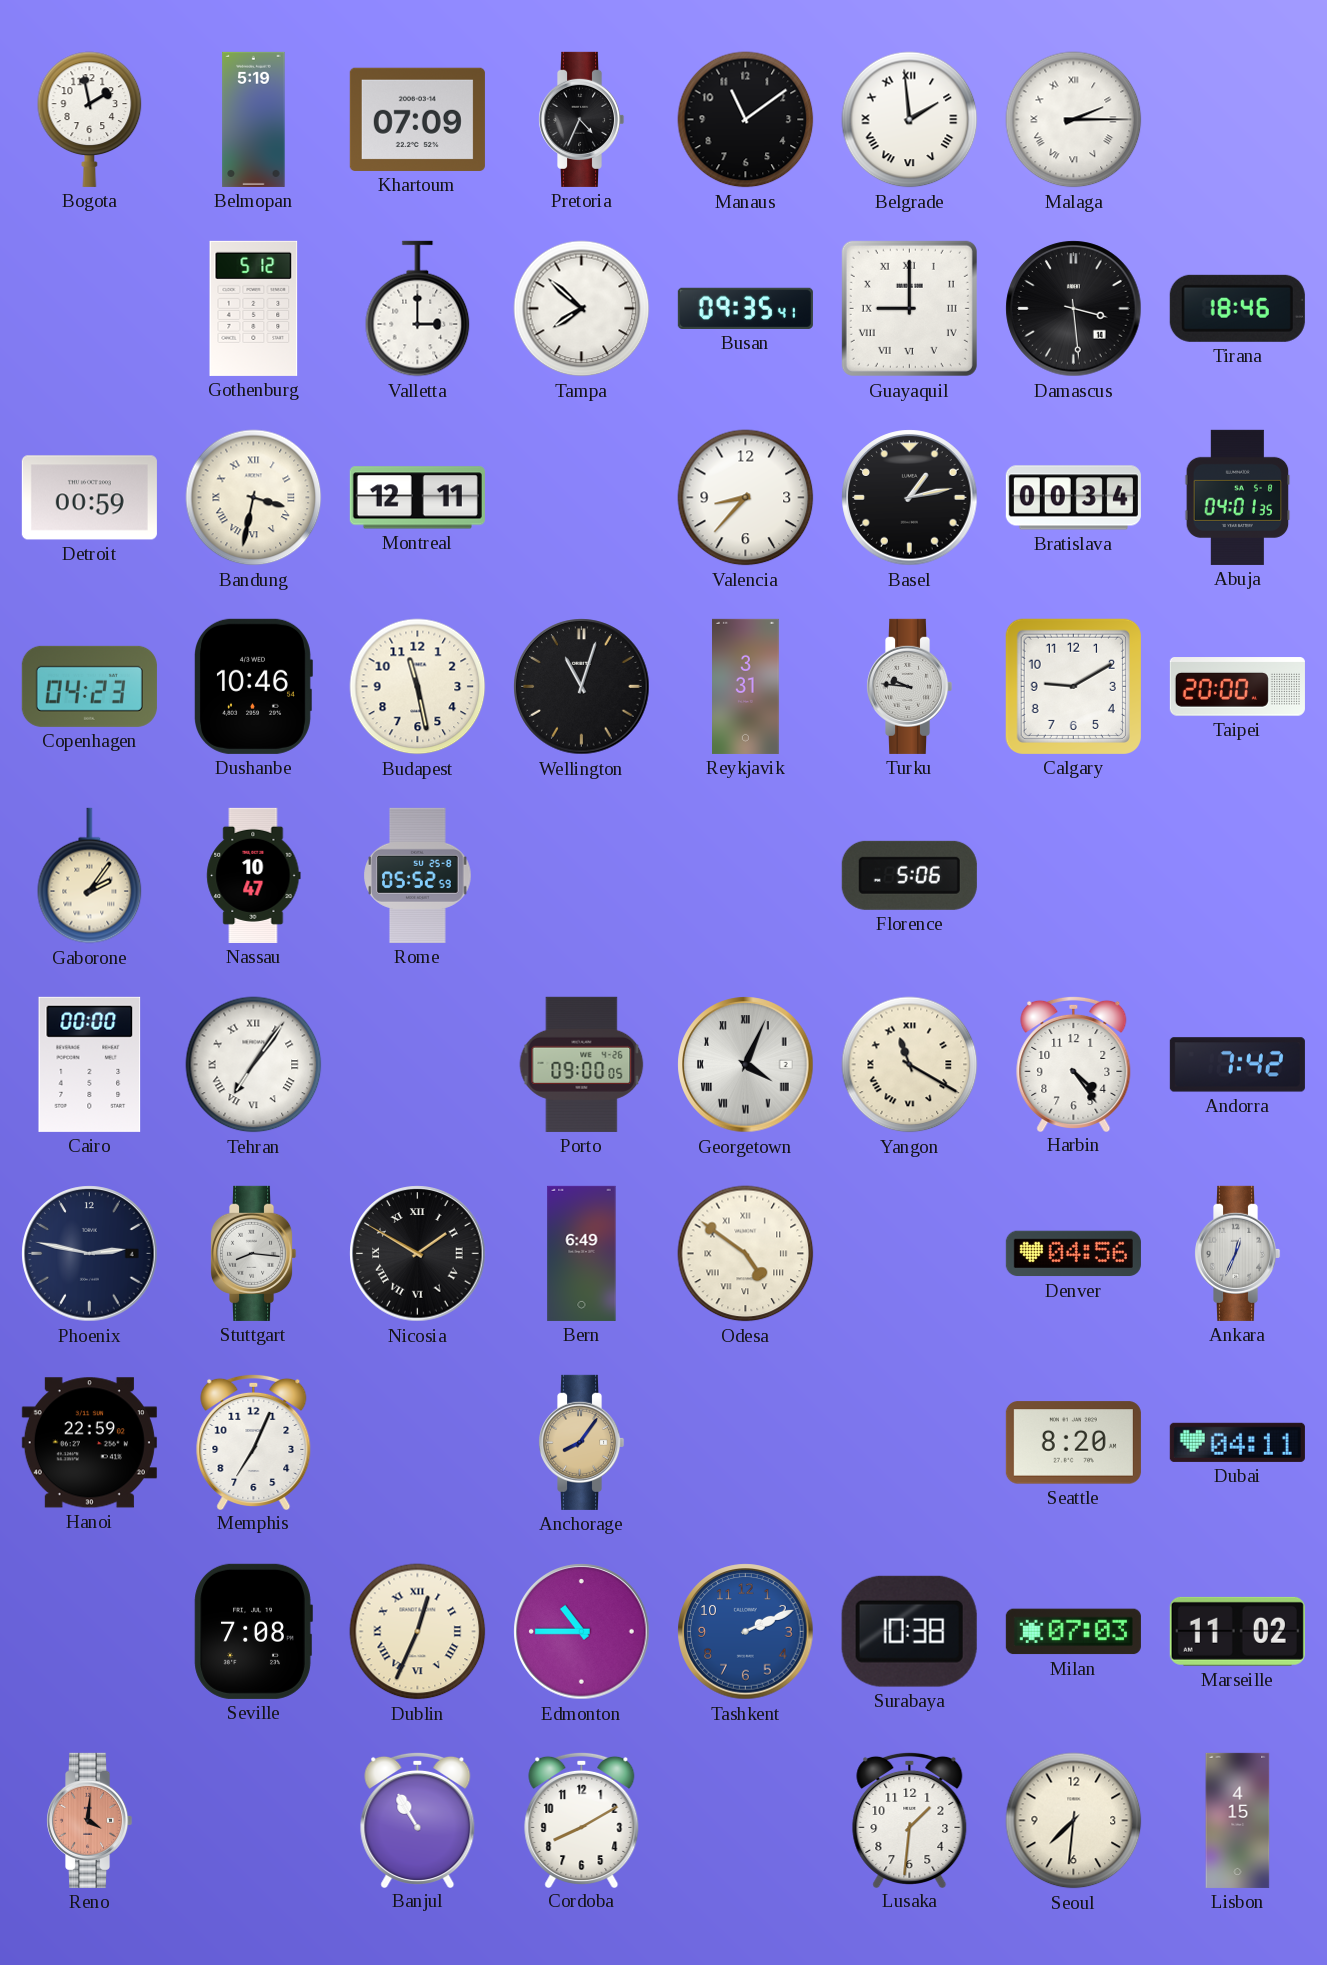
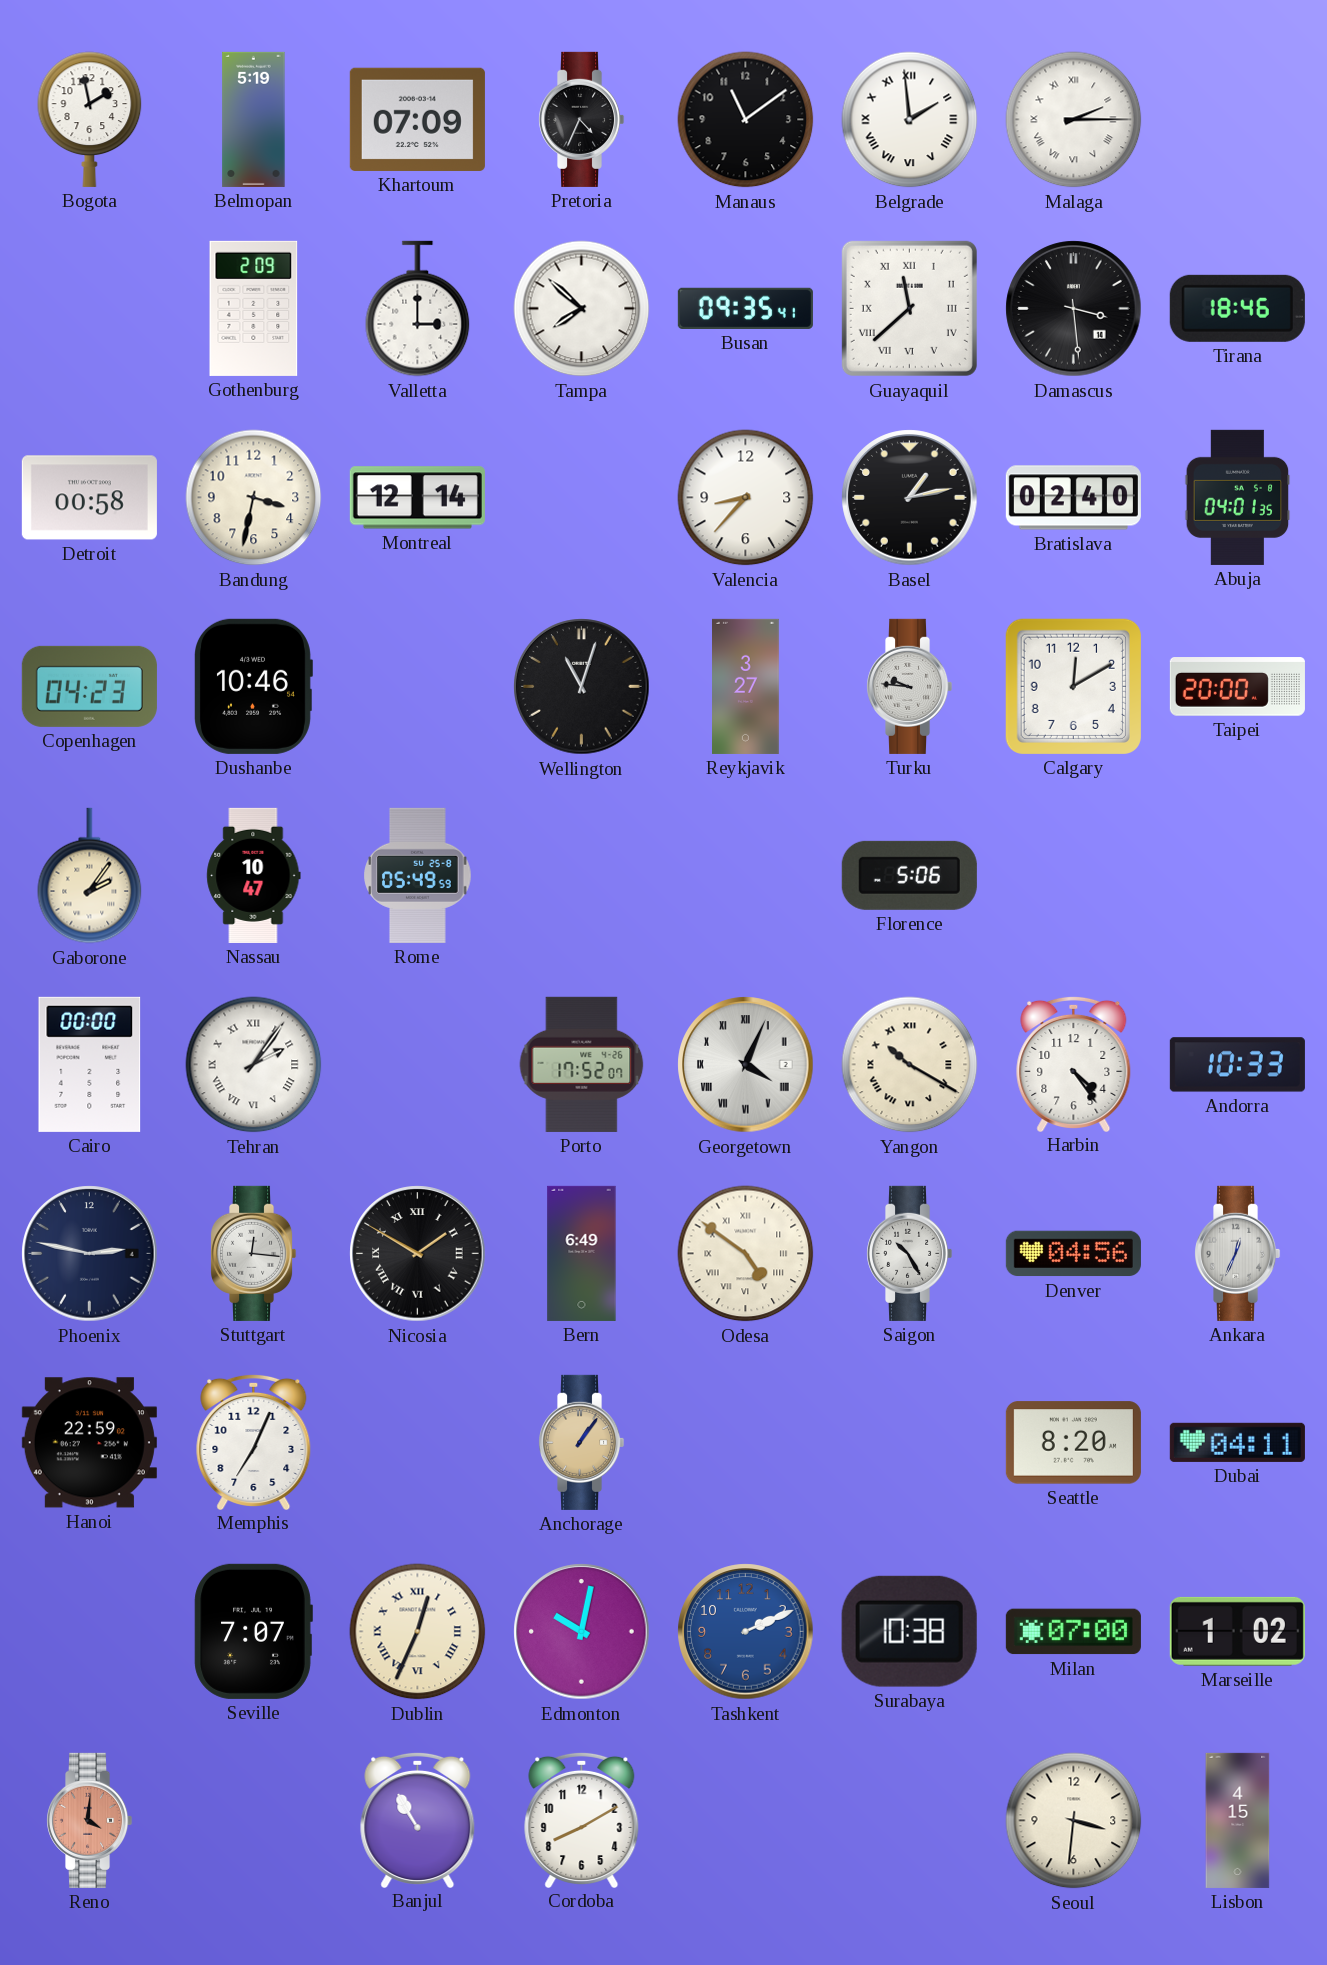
Gothenburg: 5:12 -> 2:09 (254, 308)
Guayaquil: 9:00 -> 11:38 (909, 308)
Detroit: 00:59 -> 00:58 (89, 498)
Bandung numerals: Roman -> Arabic (254, 498)
Montreal: 12:11 -> 12:14 (417, 498)
Bratislava: 00:34 -> 02:40 (1073, 498)
Budapest: 11:28 -> none (418, 687)
Reykjavik: 3:31 -> 3:27 (746, 686)
Calgary: 9:10 -> 12:10 (1073, 686)
Rome: 05:52 -> 05:49 (418, 875)
Tehran: 7:06 -> 2:06 (254, 1065)
Porto: 09:00 -> 17:52 (582, 1064)
Yangon: 11:20 -> 10:20 (910, 1065)
Andorra: 7:42 -> 10:33 (1237, 1065)
Stuttgart: 8:16 -> 12:16 (254, 1253)
Saigon: none -> 10:25 (910, 1253)
Anchorage: 8:06 -> 1:06 (582, 1442)
Seville: 7:08 -> 7:07 (253, 1631)
Edmonton: 10:45 -> 10:02 (582, 1632)
Milan: 07:03 -> 07:00 (1073, 1632)
Marseille: 11:02 -> 1:02 (1237, 1631)
Lusaka: 1:31 -> none (910, 1819)
Seoul: 7:31 -> 3:31 (1074, 1821)
